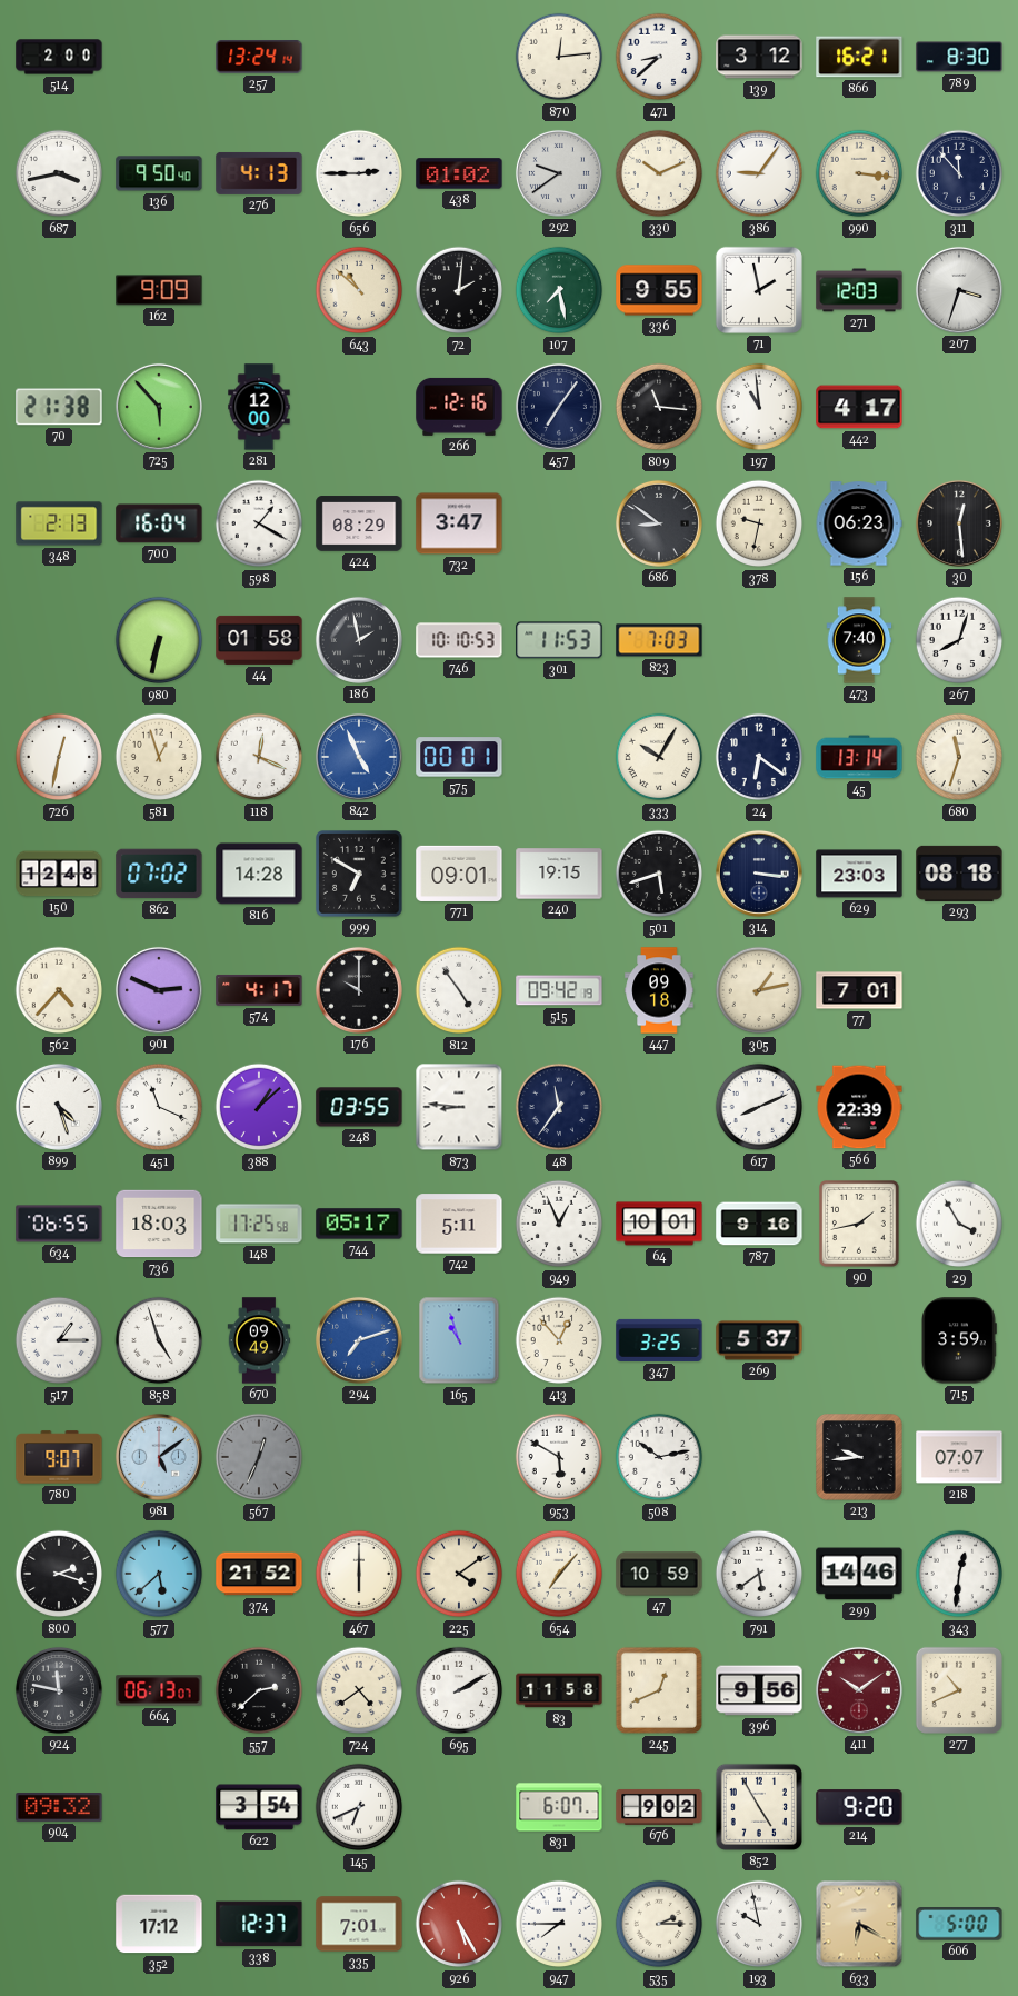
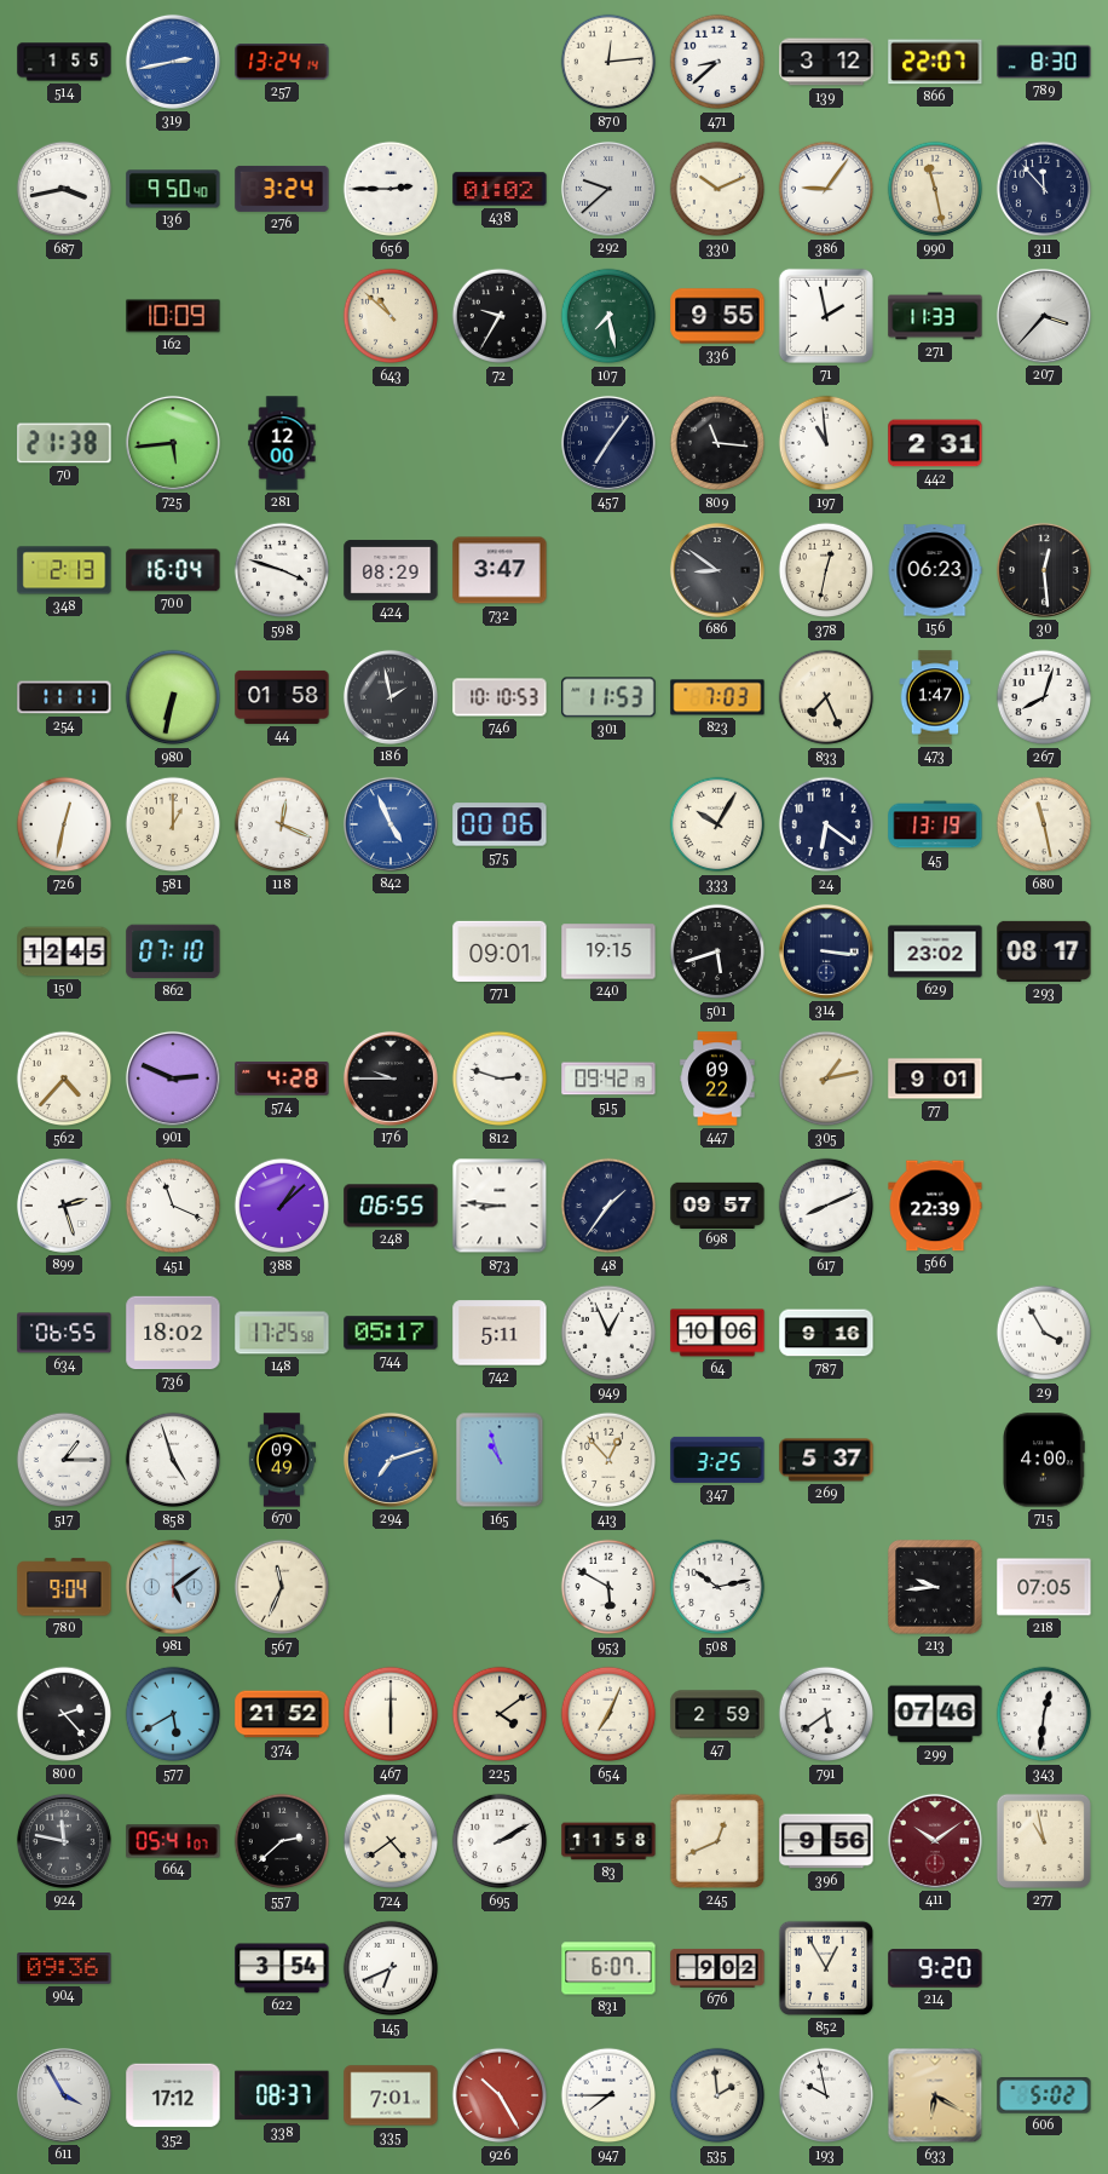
514: 2:00 -> 1:55 (64, 62)
319: none -> 2:43 (173, 62)
866: 16:21 -> 22:07 (935, 62)
276: 4:13 -> 3:24 (282, 189)
292: 9:39 -> 9:38 (608, 189)
990: 3:16 -> 11:28 (935, 189)
162: 9:09 -> 10:09 (173, 316)
72: 2:01 -> 9:35 (500, 316)
271: 12:03 -> 11:33 (935, 316)
207: 3:33 -> 3:37 (1044, 316)
725: 5:53 -> 5:44 (173, 443)
266: 12:16 -> none (459, 407)
442: 4:17 -> 2:31 (935, 443)
598: 1:20 -> 3:48 (282, 570)
378: 9:32 -> 12:32 (826, 570)
254: none -> 11:11 (64, 697)
833: none -> 7:26 (826, 697)
473: 7:40 -> 1:47 (935, 697)
581: 12:57 -> 1:00 (173, 824)
575: 00:01 -> 00:06 (500, 824)
45: 13:14 -> 13:19 (935, 824)
680: 11:33 -> 11:28 (1044, 824)
150: 12:48 -> 12:45 (64, 951)
862: 07:02 -> 07:10 (173, 951)
816: 14:28 -> none (259, 874)
999: 6:50 -> none (360, 875)
629: 23:03 -> 23:02 (935, 951)
293: 08:18 -> 08:17 (1044, 951)
574: 4:17 -> 4:28 (282, 1079)
176: 10:00 -> 9:45 (391, 1079)
812: 4:54 -> 2:48 (500, 1079)
447: 09:18 -> 09:22 (717, 1079)
77: 7:01 -> 9:01 (935, 1079)
899: 4:27 -> 2:27 (64, 1206)
248: 03:55 -> 06:55 (391, 1206)
48: 11:36 -> 1:36 (608, 1206)
698: none -> 09:57 (717, 1204)
736: 18:03 -> 18:02 (173, 1333)
64: 10:01 -> 10:06 (717, 1333)
90: 1:43 -> none (860, 1224)
715: 3:59 -> 4:00 (1044, 1460)
780: 9:07 -> 9:04 (64, 1587)
567: 12:34 -> 11:34 (282, 1587)
567 dial: grey -> cream (282, 1587)
218: 07:07 -> 07:05 (1044, 1587)
800: 2:18 -> 2:23 (64, 1714)
577: 5:38 -> 5:40 (173, 1714)
654: 7:07 -> 7:04 (608, 1714)
47: 10:59 -> 2:59 (717, 1714)
299: 14:46 -> 07:46 (935, 1714)
664: 06:13 -> 05:41 (173, 1841)
277: 10:41 -> 10:58 (1044, 1841)
904: 09:32 -> 09:36 (64, 1969)
852: 4:55 -> 12:55 (826, 1968)
611: none -> 3:55 (64, 2095)
338: 12:37 -> 08:37 (282, 2095)
926: 5:25 -> 10:25 (500, 2095)
535: 2:15 -> 1:59 (717, 2095)
606: 5:00 -> 5:02 (1044, 2095)
